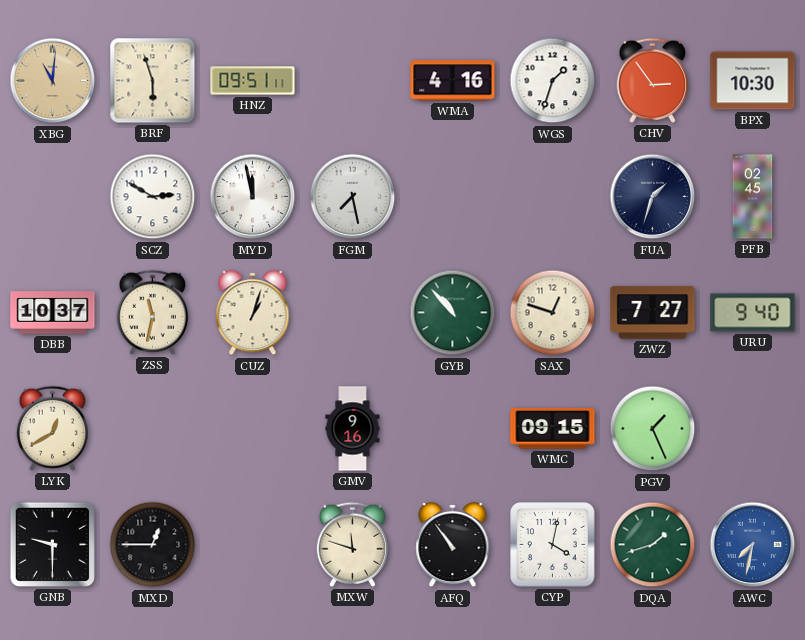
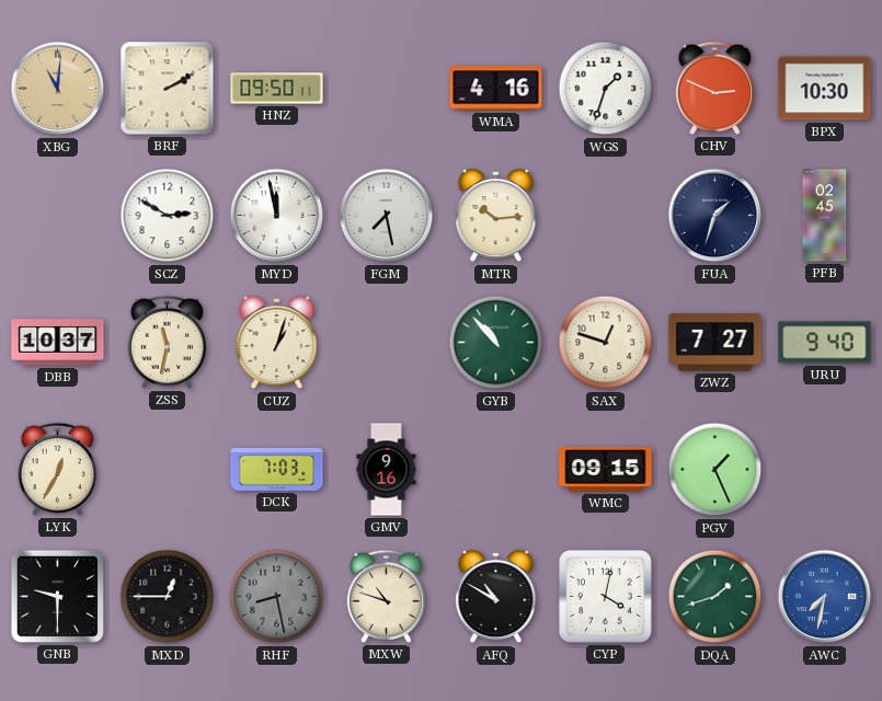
BRF: 5:57 -> 2:10 (168, 89)
HNZ: 09:51 -> 09:50 (277, 89)
CHV: 2:54 -> 2:49 (714, 88)
MTR: none -> 10:14 (496, 216)
LYK: 12:40 -> 12:35 (57, 469)
DCK: none -> 7:03 (277, 469)
RHF: none -> 8:28 (277, 597)
MXW: 11:48 -> 10:48 (386, 596)
AFQ: 10:54 -> 10:50 (496, 597)
